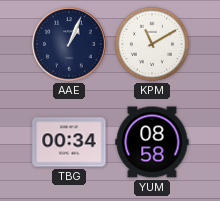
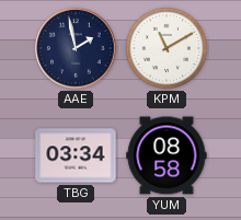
AAE: 1:04 -> 1:58 (76, 48)
TBG: 00:34 -> 03:34 (76, 155)
